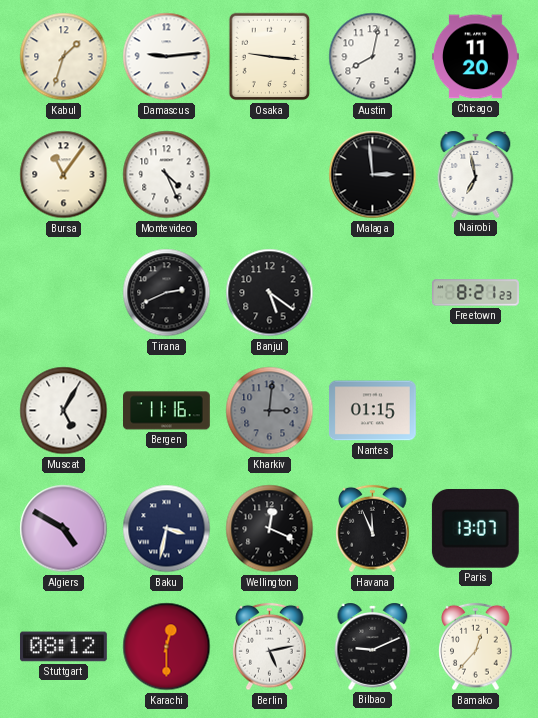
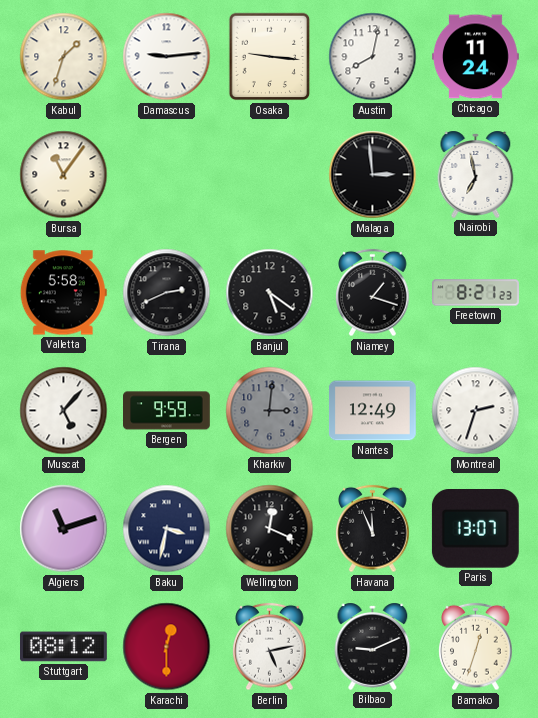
Chicago: 11:20 -> 11:24 (476, 57)
Montevideo: 4:26 -> none (167, 175)
Valletta: none -> 5:58 (63, 293)
Niamey: none -> 1:18 (373, 293)
Muscat: 5:05 -> 5:07 (64, 411)
Bergen: 11:16 -> 9:59 (167, 411)
Nantes: 01:15 -> 12:49 (372, 411)
Montreal: none -> 2:33 (476, 411)
Algiers: 4:50 -> 11:12 (64, 529)
Bamako: 12:37 -> 12:33 (476, 647)
